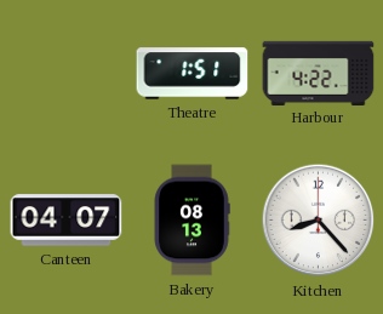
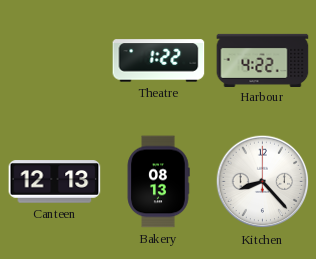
Theatre: 1:51 -> 1:22 (159, 61)
Canteen: 04:07 -> 12:13 (55, 182)
